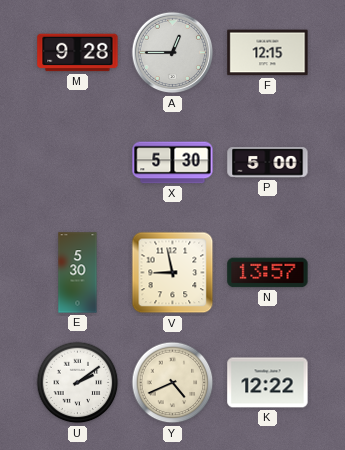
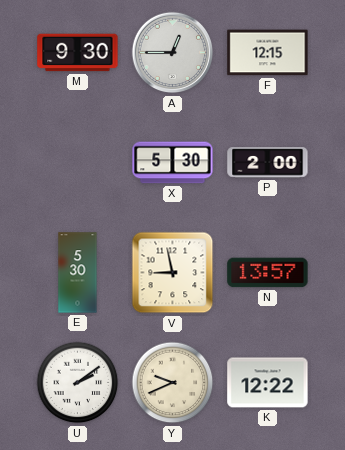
M: 9:28 -> 9:30 (78, 53)
P: 5:00 -> 2:00 (268, 163)
Y: 4:41 -> 9:41 (173, 383)
